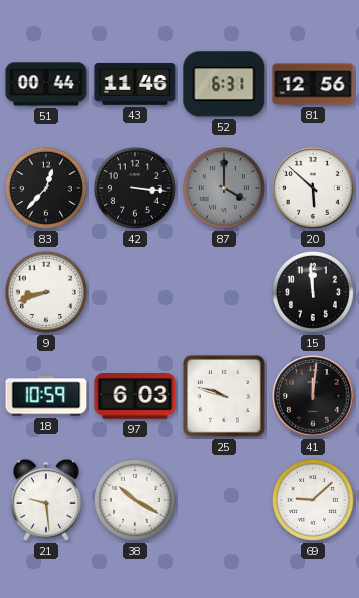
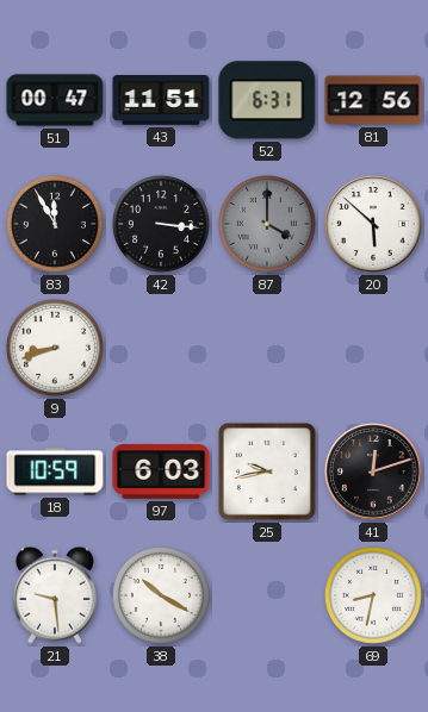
51: 00:44 -> 00:47 (55, 100)
43: 11:46 -> 11:51 (161, 101)
83: 12:37 -> 11:55 (55, 224)
15: 11:59 -> none (313, 292)
25: 9:48 -> 9:43 (267, 471)
41: 12:01 -> 12:12 (373, 471)
69: 9:08 -> 8:32 (373, 595)
